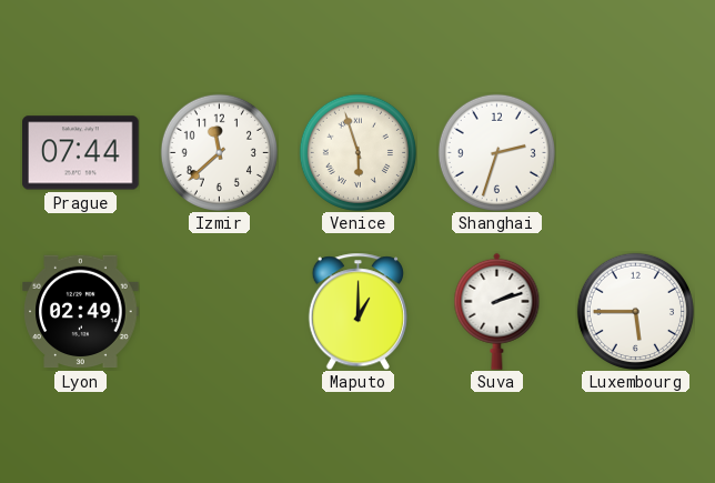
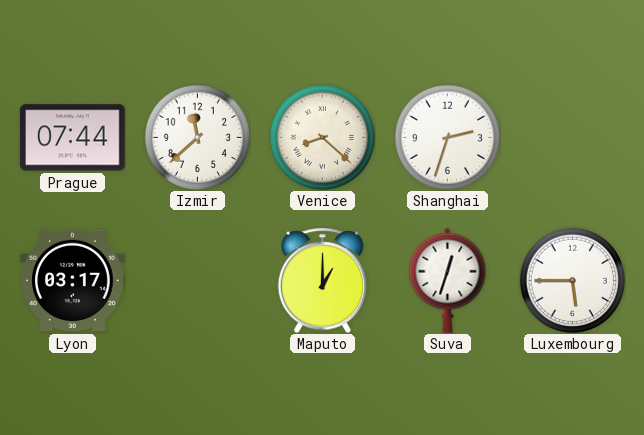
Venice: 5:57 -> 8:22 (322, 137)
Lyon: 02:49 -> 03:17 (73, 281)
Suva: 2:12 -> 12:33 (448, 280)
